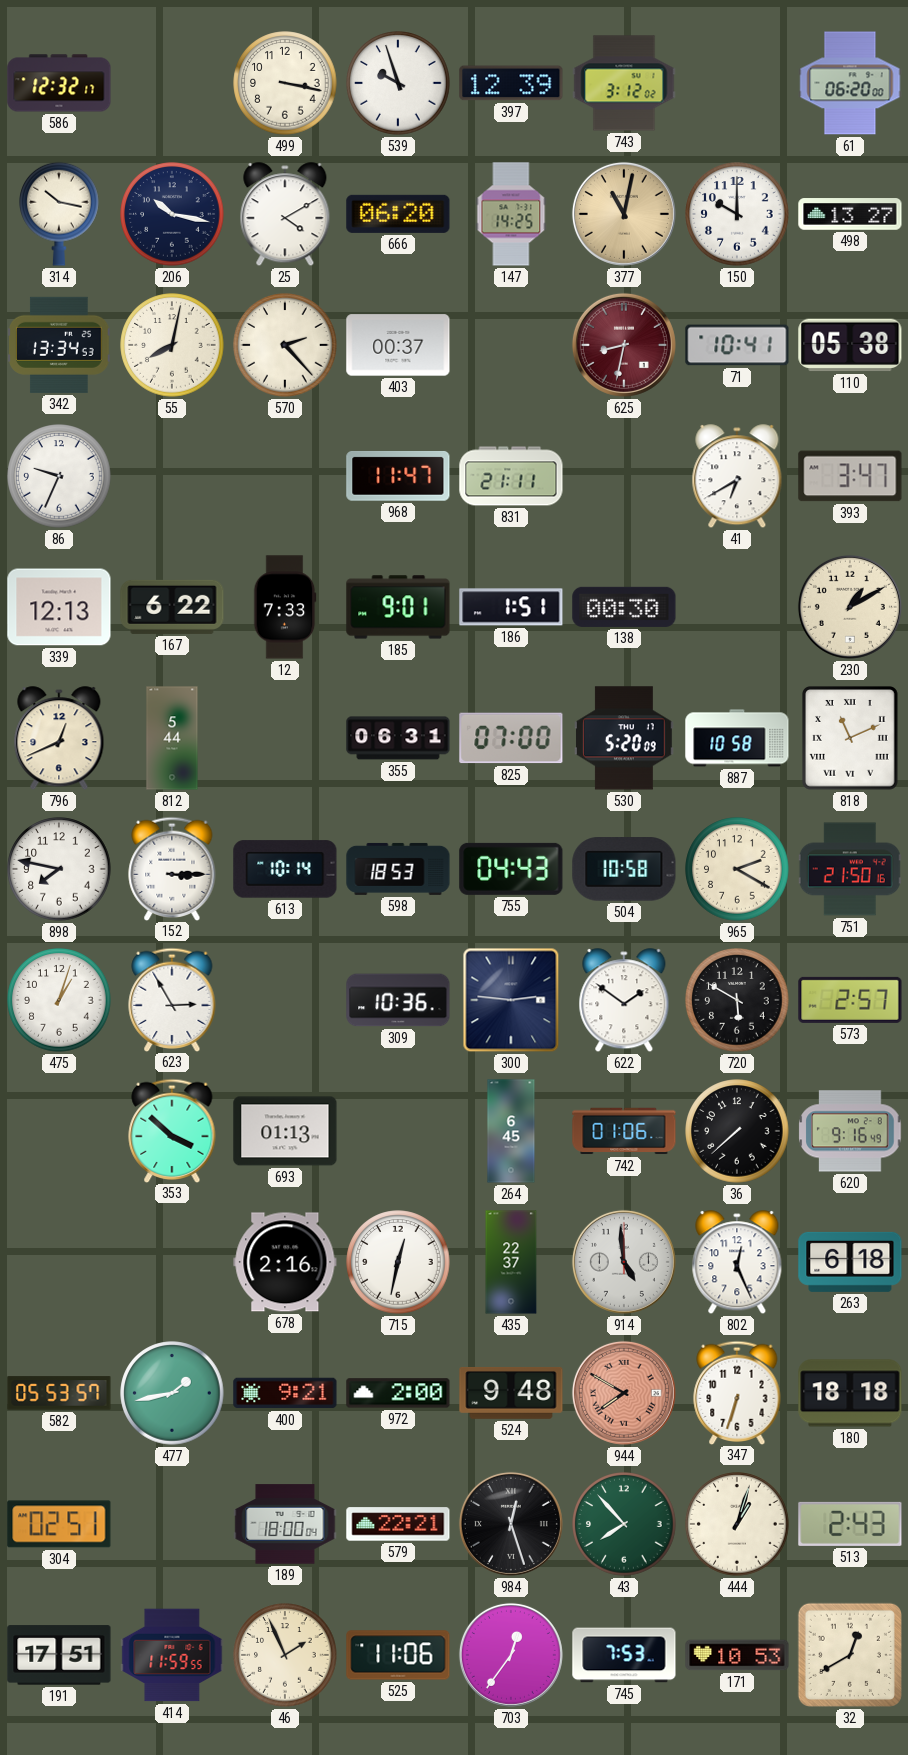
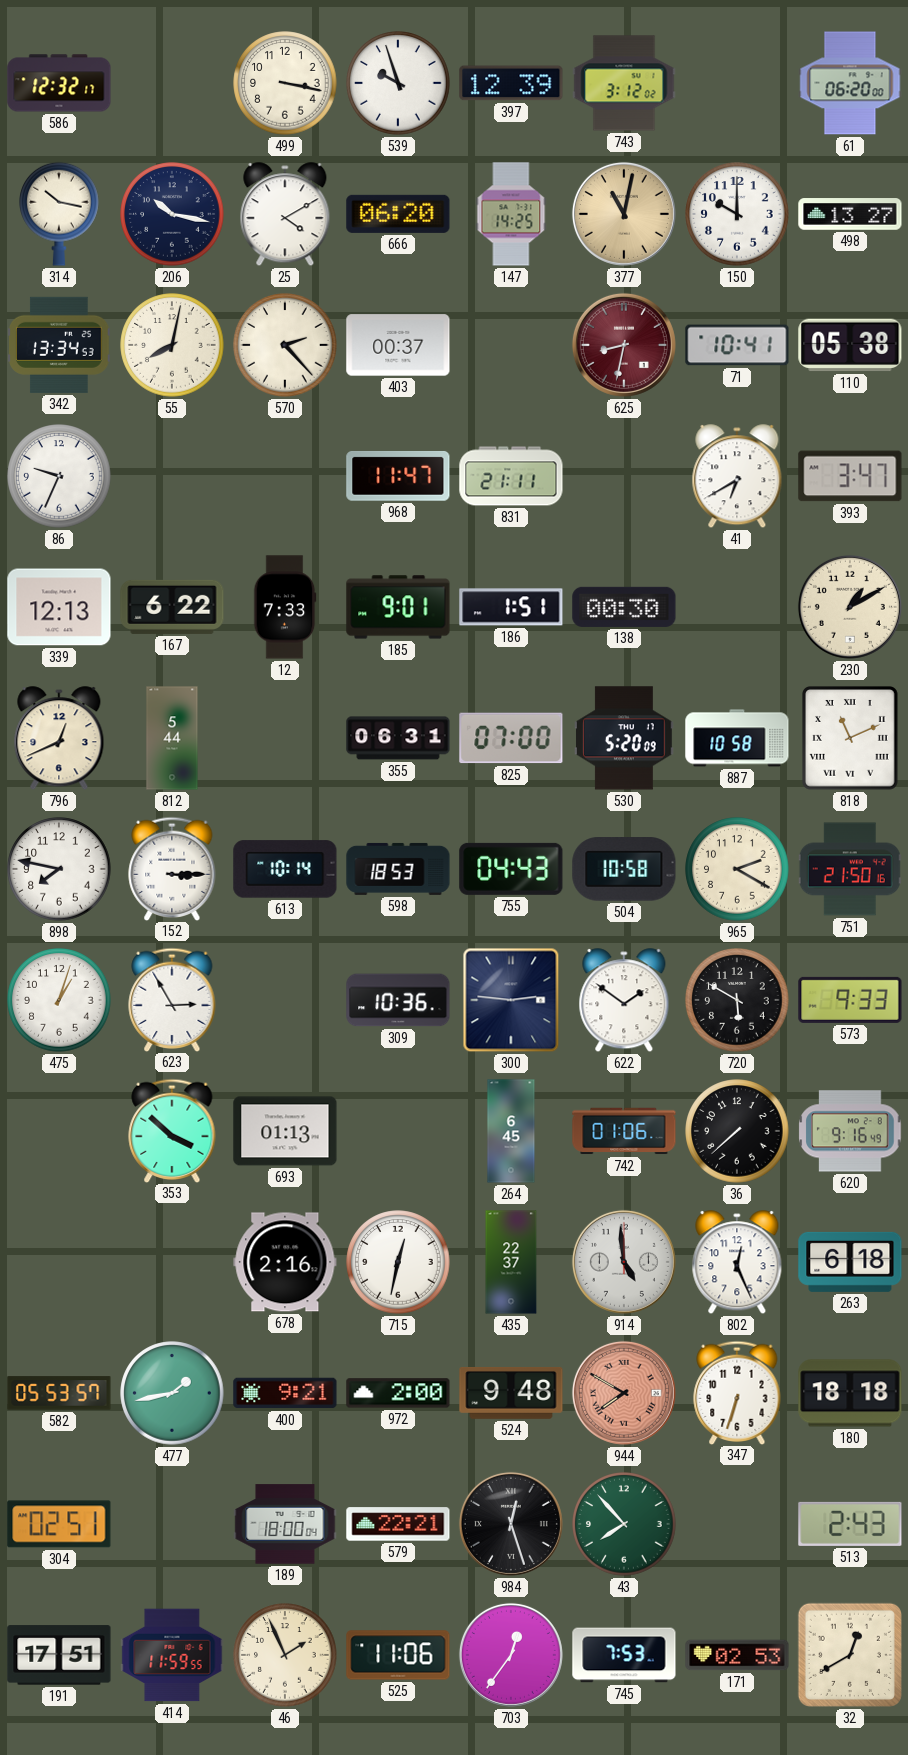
573: 2:57 -> 9:33 (850, 1000)
444: 1:03 -> none (737, 1524)
171: 10:53 -> 02:53 (737, 1655)
